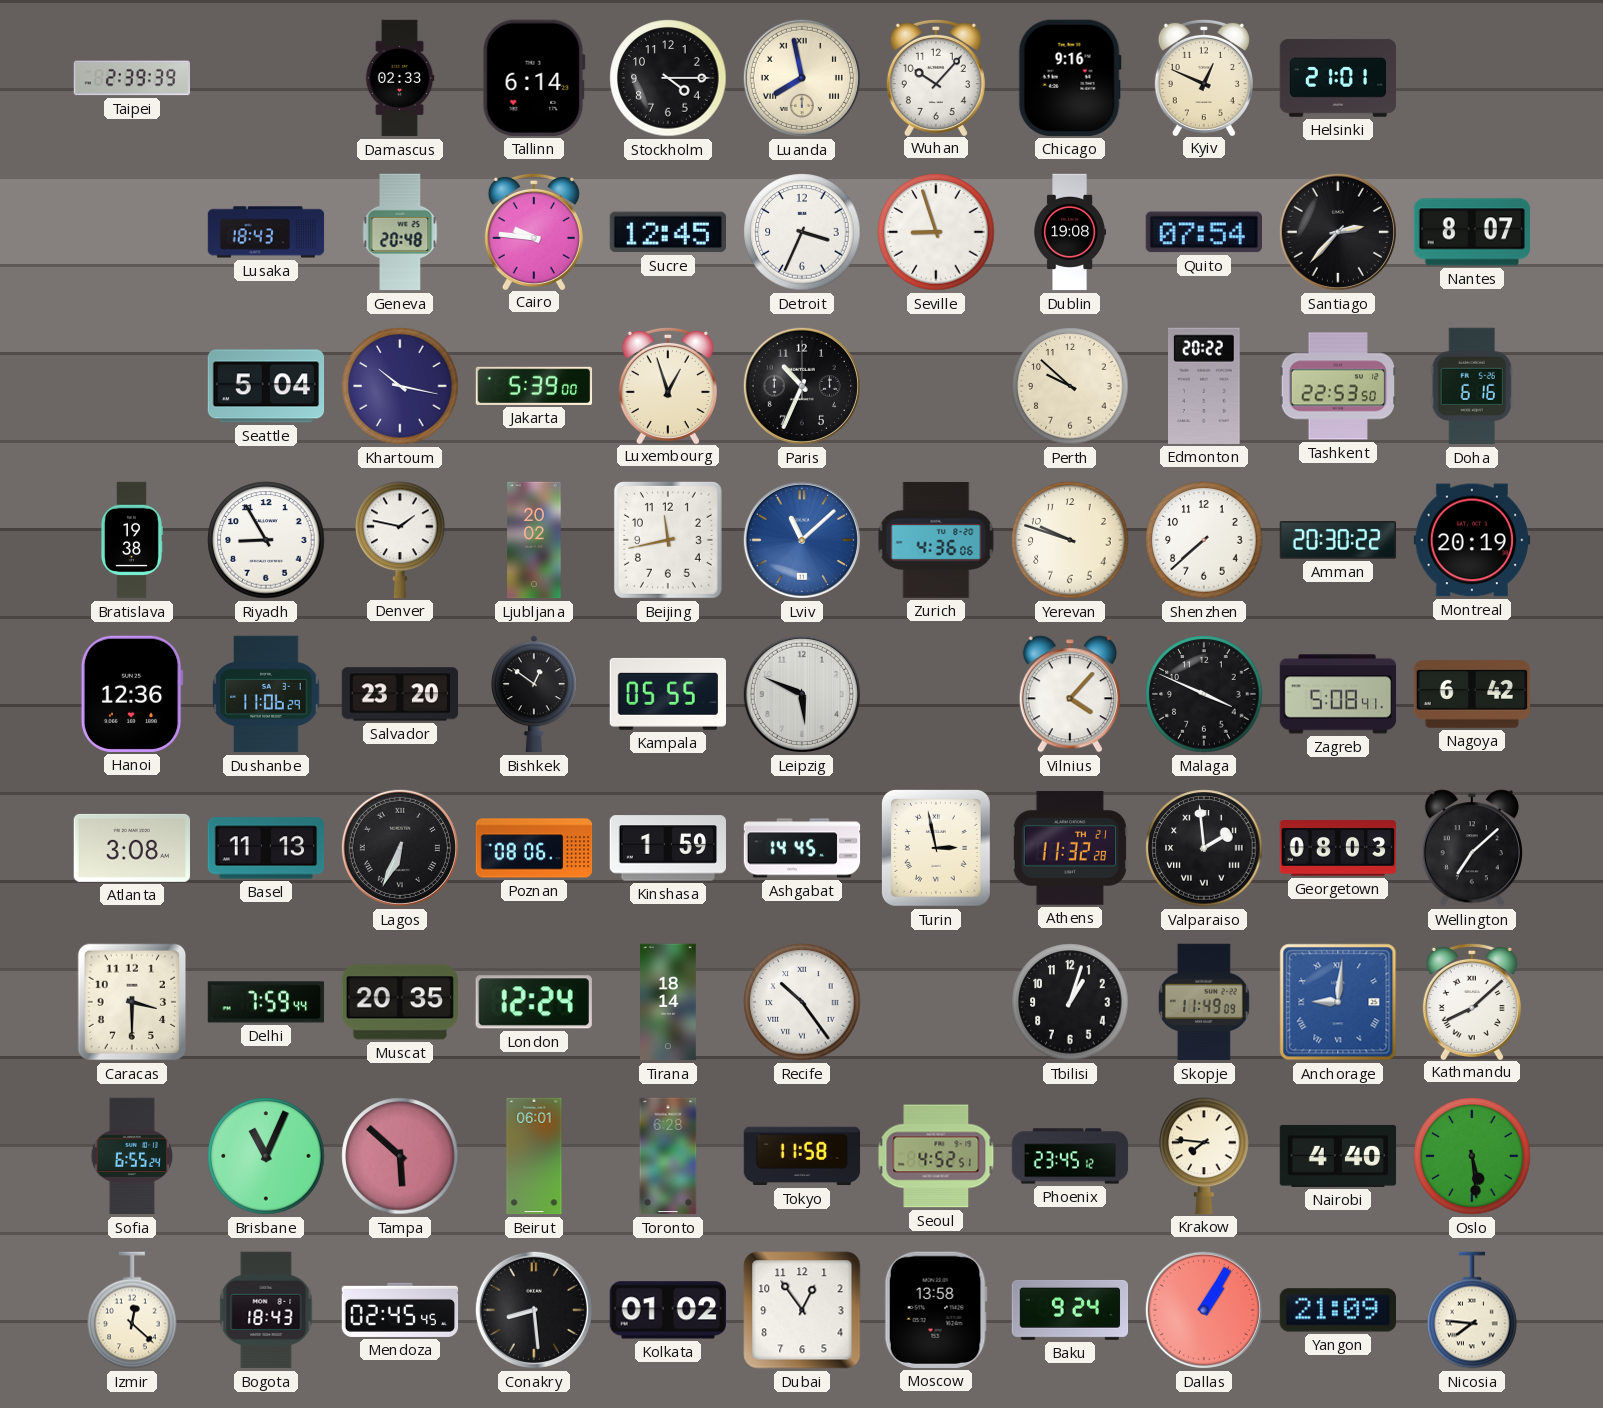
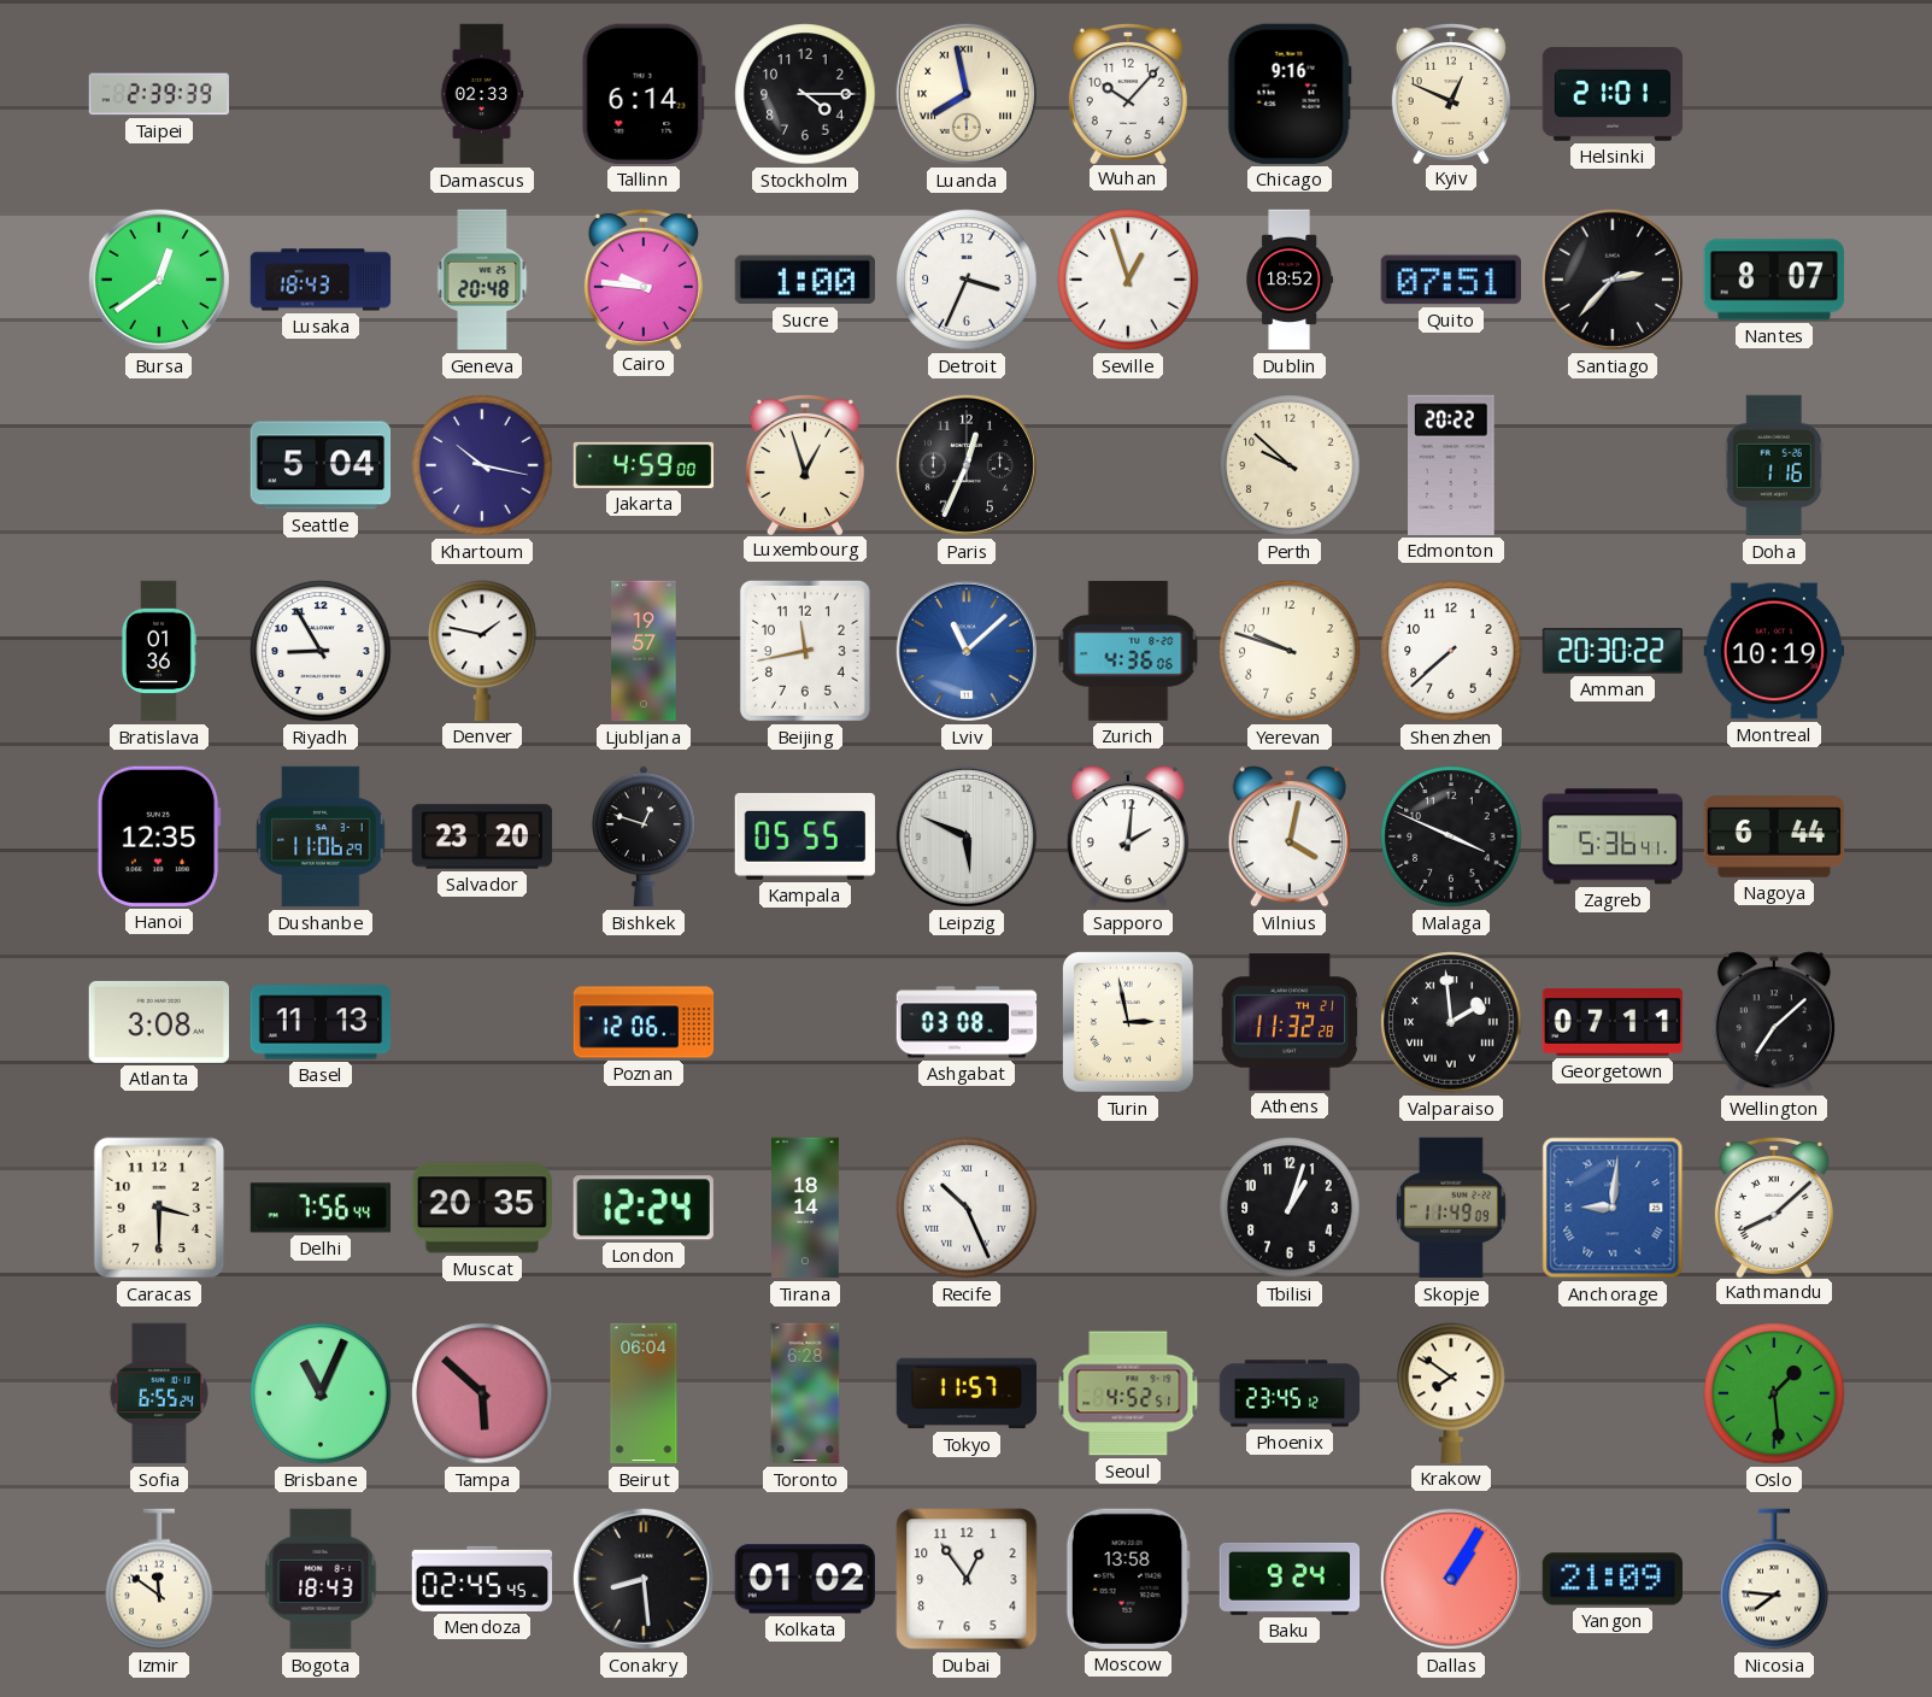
Bursa: none -> 12:39 (159, 280)
Sucre: 12:45 -> 1:00 (804, 280)
Seville: 8:57 -> 12:57 (1128, 280)
Dublin: 19:08 -> 18:52 (1288, 280)
Quito: 07:54 -> 07:51 (1450, 280)
Jakarta: 5:39 -> 4:59 (644, 465)
Paris: 10:34 -> 12:34 (967, 465)
Tashkent: 22:53 -> none (1338, 386)
Doha: 6:16 -> 1:16 (1774, 465)
Bratislava: 19:38 -> 01:36 (158, 651)
Ljubljana: 20:02 -> 19:57 (644, 651)
Montreal: 20:19 -> 10:19 (1774, 651)
Hanoi: 12:36 -> 12:35 (159, 836)
Bishkek: 12:51 -> 12:48 (645, 836)
Sapporo: none -> 2:01 (1128, 836)
Vilnius: 4:07 -> 4:02 (1290, 836)
Zagreb: 5:08 -> 5:36 (1613, 836)
Nagoya: 6:42 -> 6:44 (1774, 836)
Lagos: 6:34 -> none (400, 848)
Poznan: 08:06 -> 12:06 (644, 1022)
Kinshasa: 1:59 -> none (668, 848)
Ashgabat: 14:45 -> 03:08 (967, 1022)
Georgetown: 08:03 -> 07:11 (1613, 1022)
Delhi: 7:59 -> 7:56 (321, 1208)
Recife: 10:24 -> 10:26 (967, 1208)
Beirut: 06:01 -> 06:04 (644, 1393)
Tokyo: 11:58 -> 11:57 (967, 1393)
Krakow: 7:46 -> 7:51 (1451, 1393)
Nairobi: 4:40 -> none (1338, 1156)
Oslo: 5:29 -> 1:29 (1774, 1393)
Izmir: 12:22 -> 11:51 (159, 1579)
